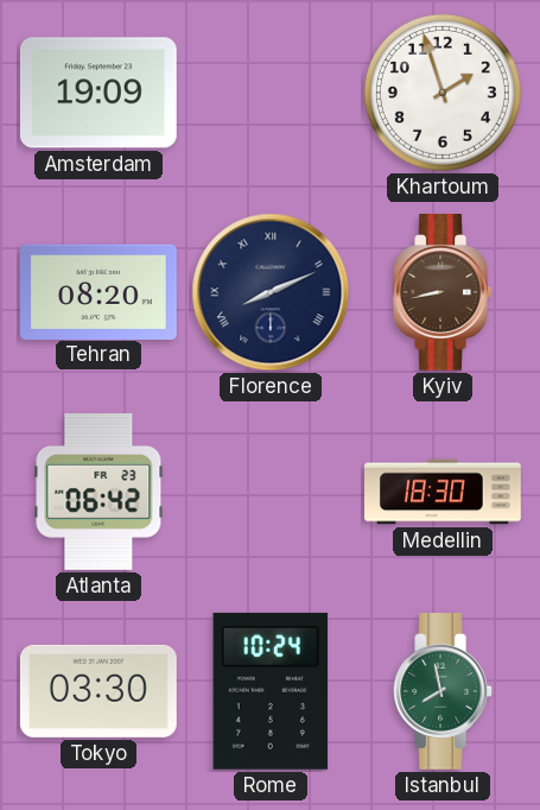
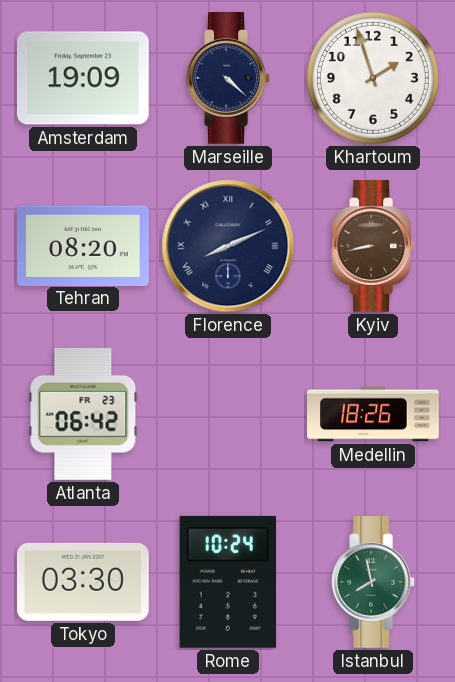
Marseille: none -> 4:22 (228, 79)
Medellin: 18:30 -> 18:26 (373, 414)
